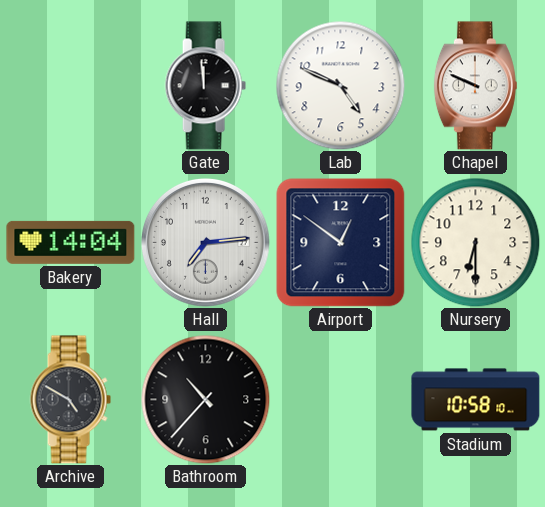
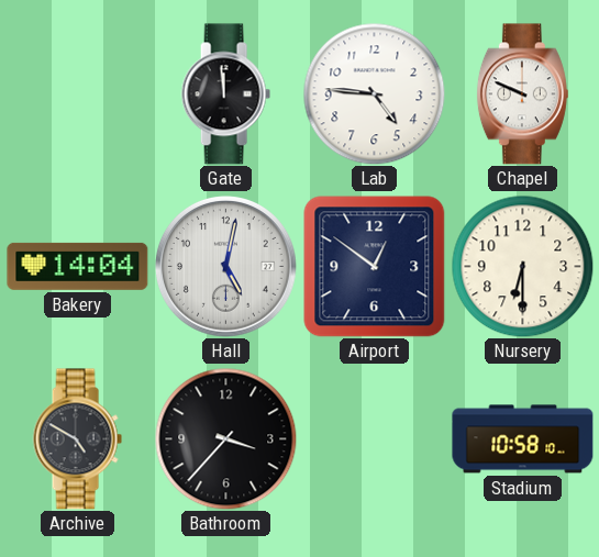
Lab: 4:49 -> 4:46 (374, 93)
Hall: 7:14 -> 5:02 (226, 267)
Bathroom: 10:37 -> 3:37 (225, 438)
